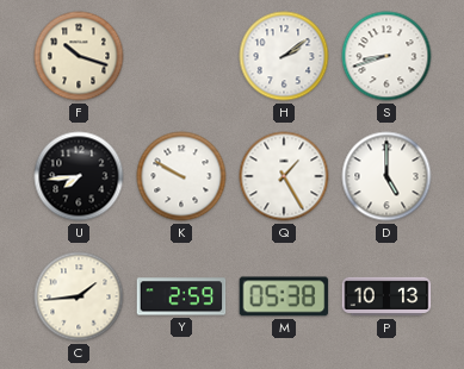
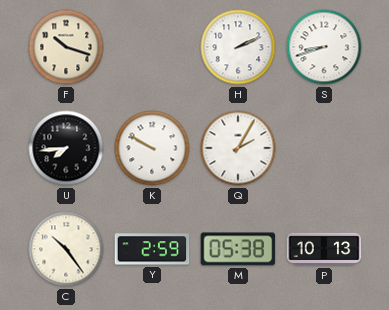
H: 2:09 -> 2:11 (238, 47)
Q: 1:25 -> 2:05 (238, 148)
D: 5:00 -> none (386, 176)
C: 1:44 -> 10:24 (66, 249)
